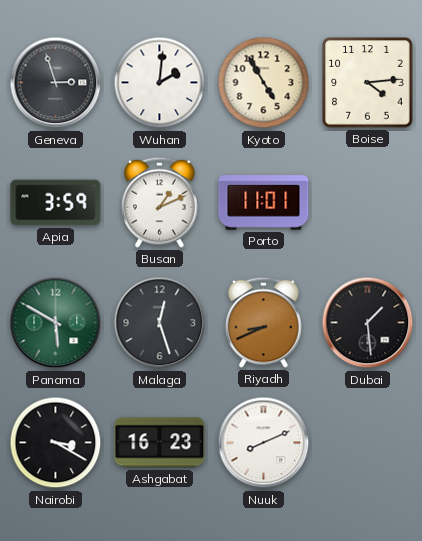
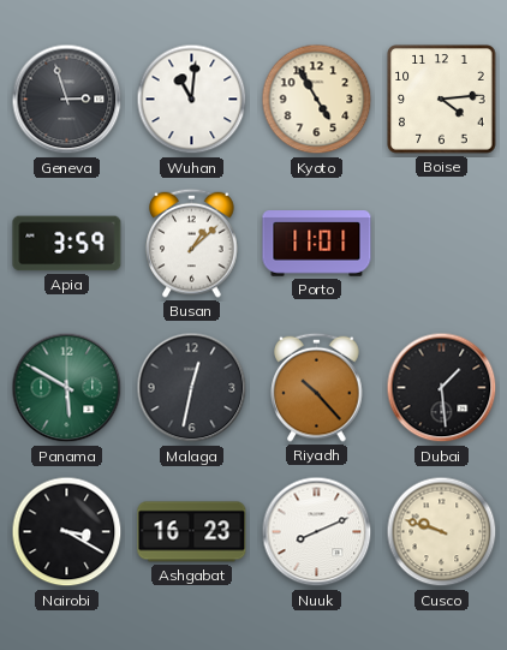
Wuhan: 2:01 -> 11:01 (192, 100)
Busan: 1:11 -> 1:08 (192, 243)
Malaga: 12:27 -> 12:32 (192, 388)
Riyadh: 8:41 -> 10:23 (317, 387)
Cusco: none -> 9:48 (442, 532)
